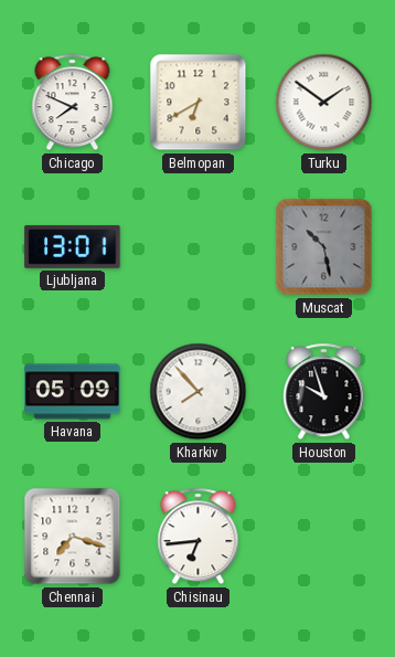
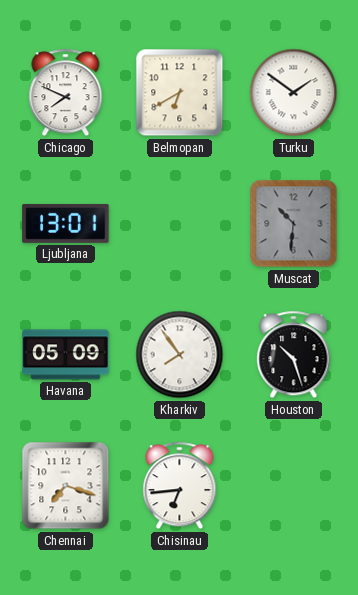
Muscat: 10:28 -> 10:31 (294, 224)
Kharkiv: 7:53 -> 7:54 (180, 355)
Houston: 9:57 -> 10:27 (294, 355)
